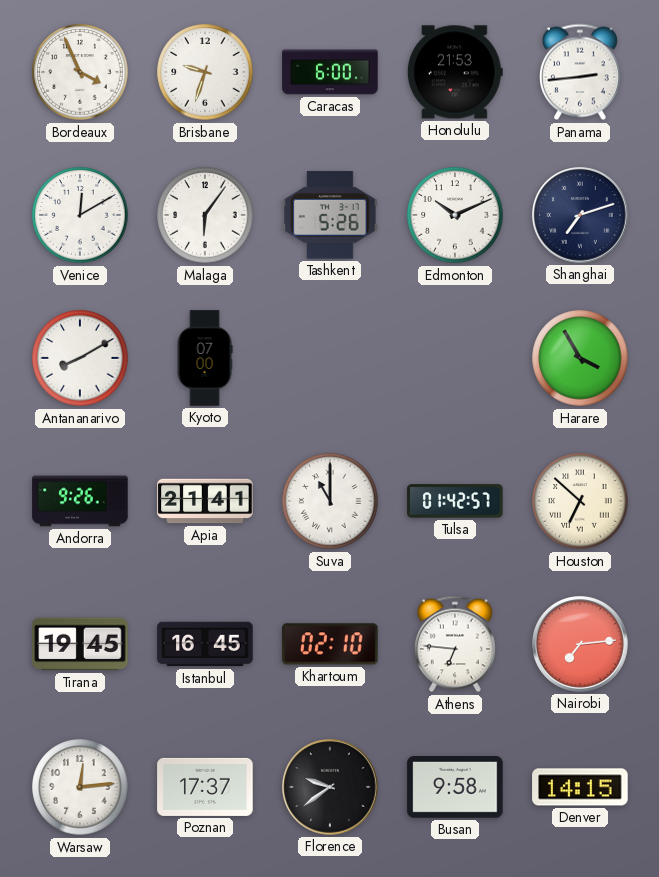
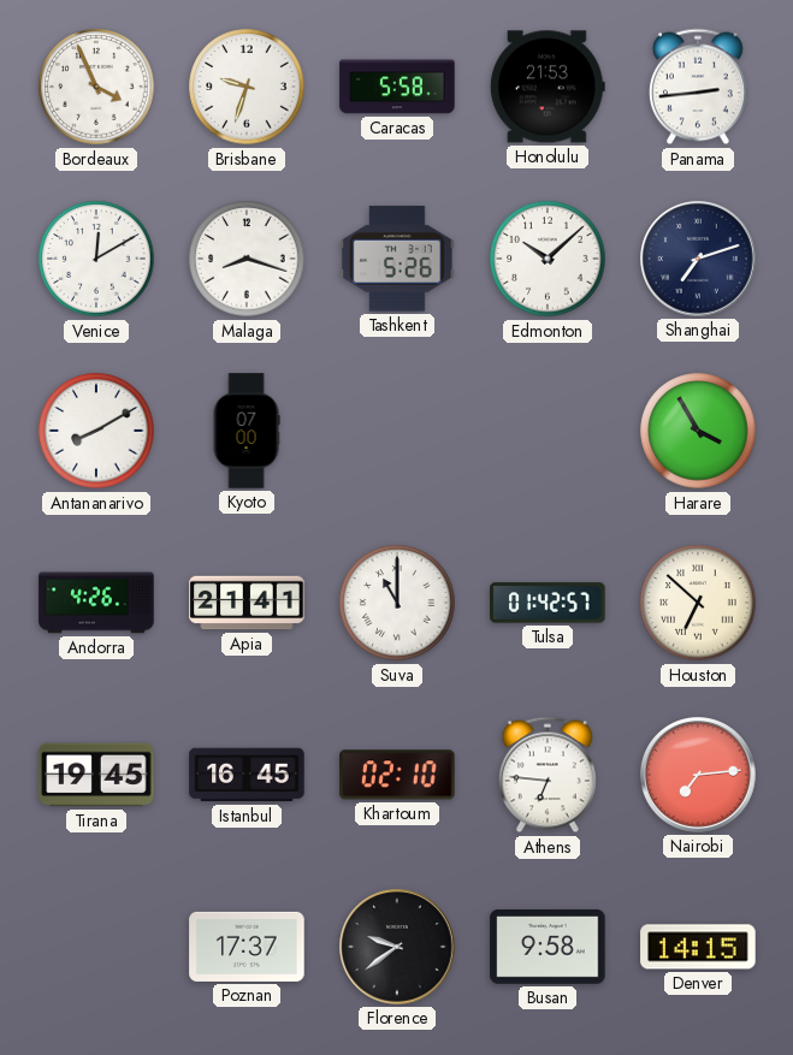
Caracas: 6:00 -> 5:58 (397, 87)
Malaga: 6:06 -> 8:18 (247, 259)
Edmonton: 10:11 -> 10:08 (548, 259)
Andorra: 9:26 -> 4:26 (96, 603)
Warsaw: 12:14 -> none (80, 787)
